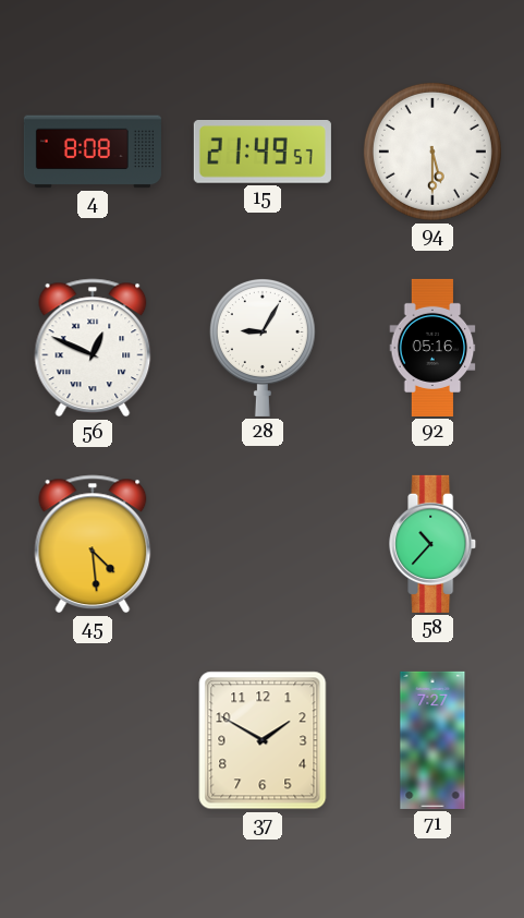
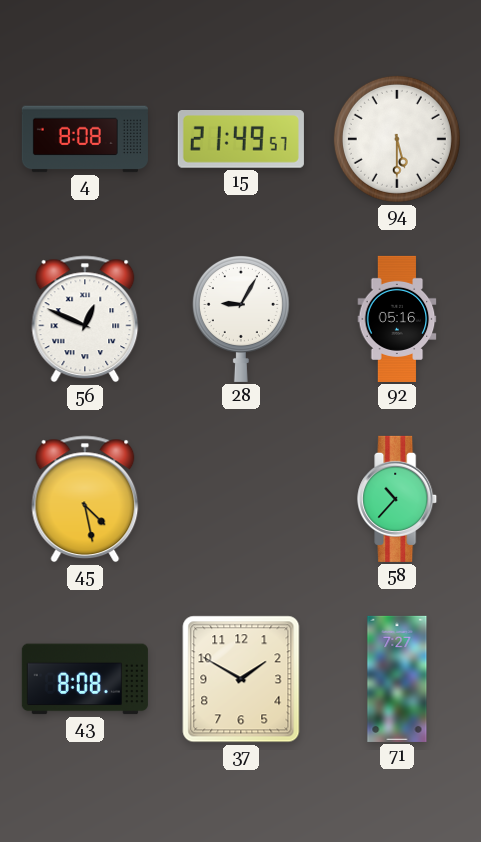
45: 4:29 -> 4:28 (85, 499)
43: none -> 8:08 (85, 679)
